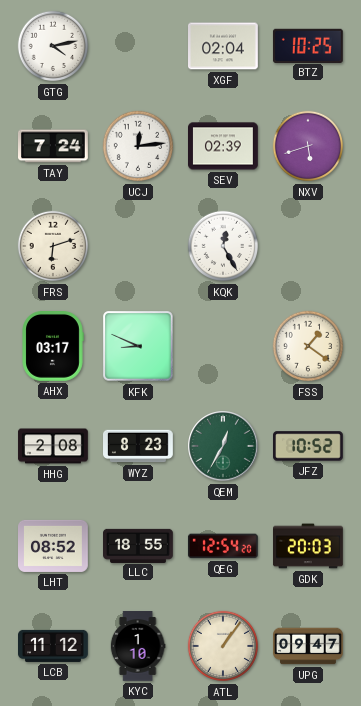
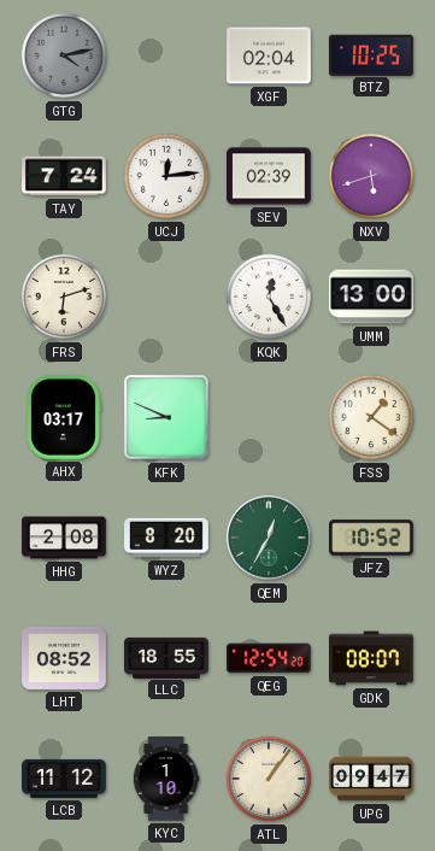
GTG dial: white -> grey (64, 55)
UMM: none -> 13:00 (372, 297)
WYZ: 8:23 -> 8:20 (167, 538)
GDK: 20:03 -> 08:07 (372, 658)
